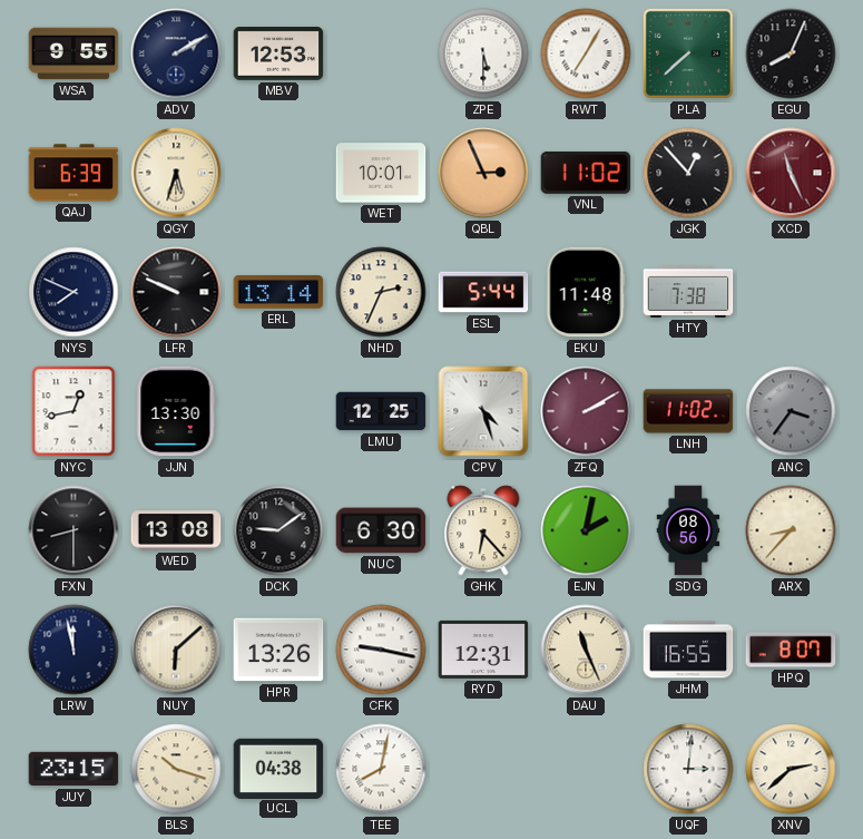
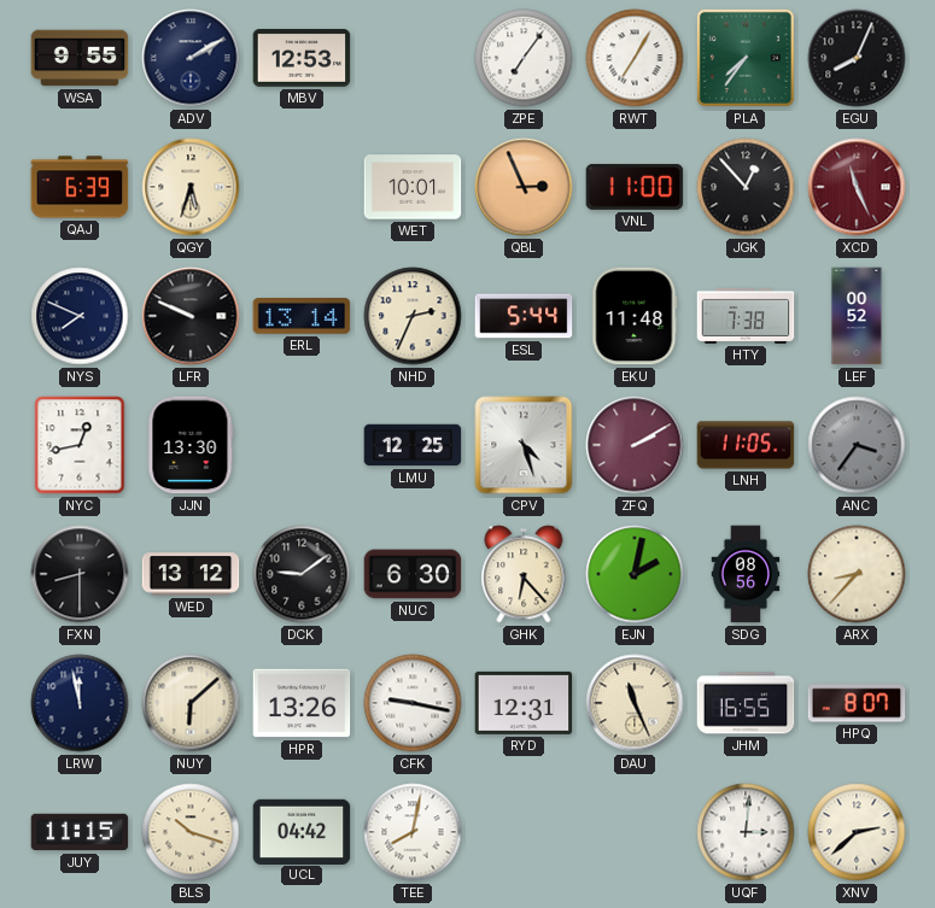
ZPE: 5:30 -> 7:06 (524, 58)
PLA: 7:38 -> 7:36 (746, 58)
VNL: 11:02 -> 11:00 (635, 187)
LEF: none -> 00:52 (857, 316)
LNH: 11:02 -> 11:05 (746, 445)
WED: 13:08 -> 13:12 (191, 574)
JUY: 23:15 -> 11:15 (80, 832)
UCL: 04:38 -> 04:42 (302, 831)
